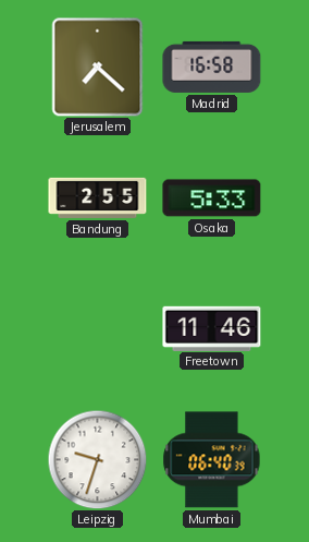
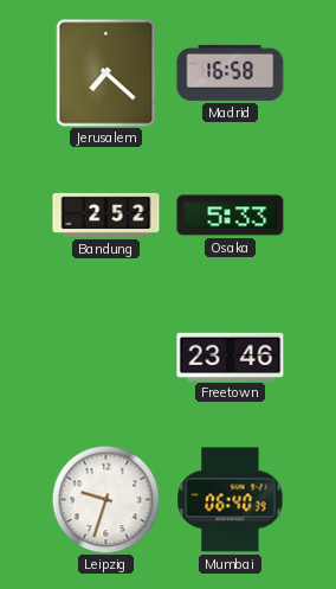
Bandung: 2:55 -> 2:52 (106, 215)
Freetown: 11:46 -> 23:46 (231, 357)
